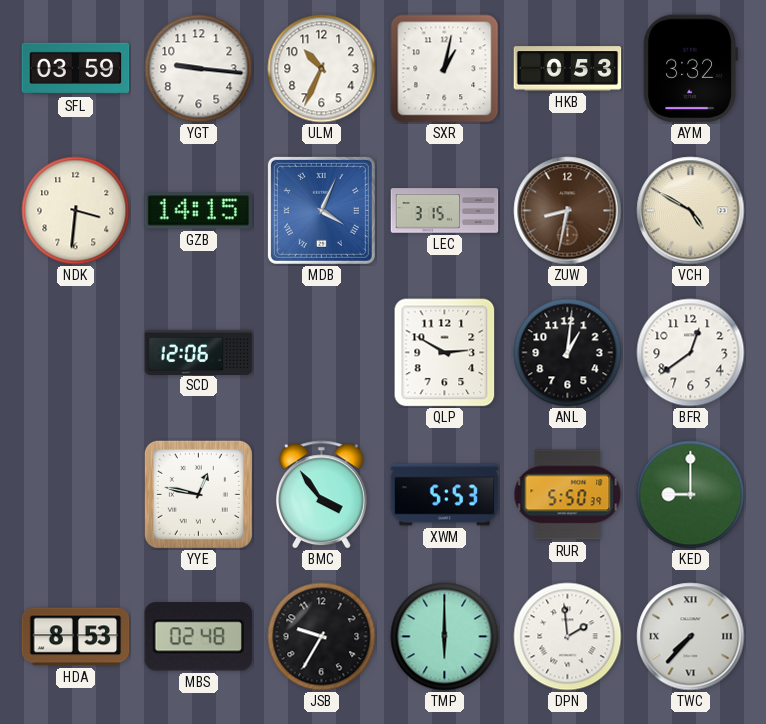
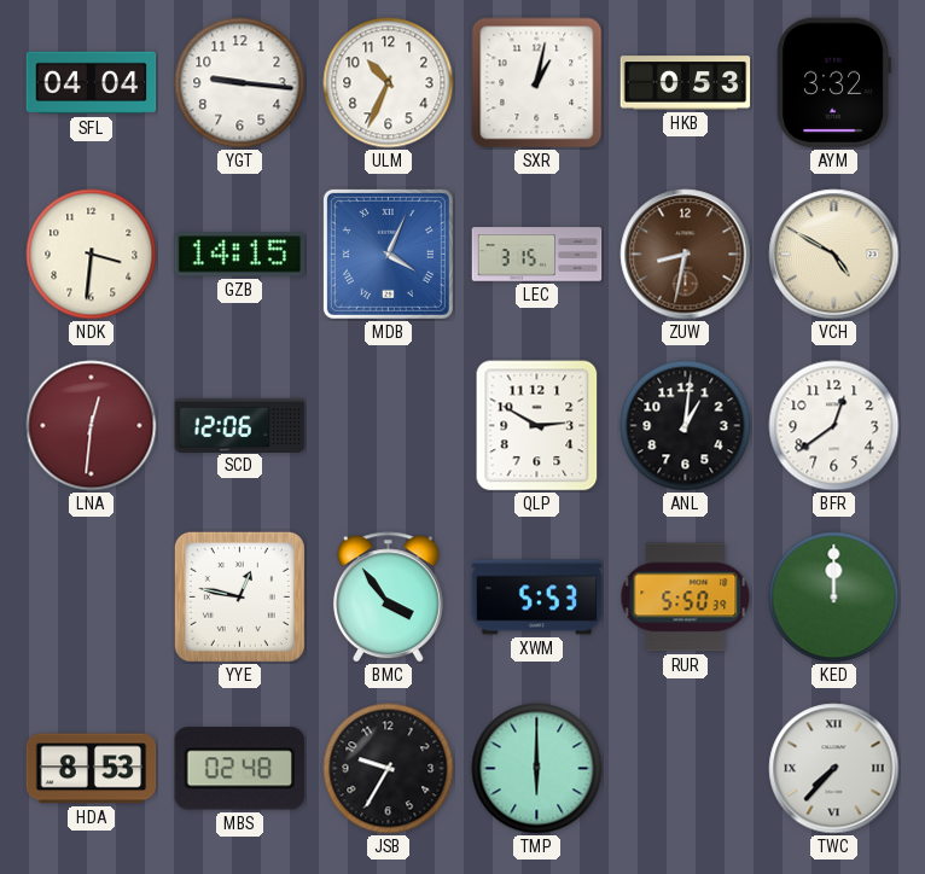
SFL: 03:59 -> 04:04 (92, 83)
LNA: none -> 12:31 (92, 426)
KED: 9:00 -> 12:00 (834, 598)
DPN: 1:59 -> none (568, 637)
